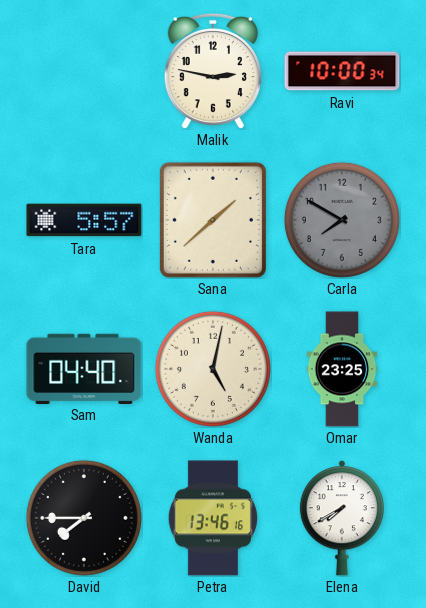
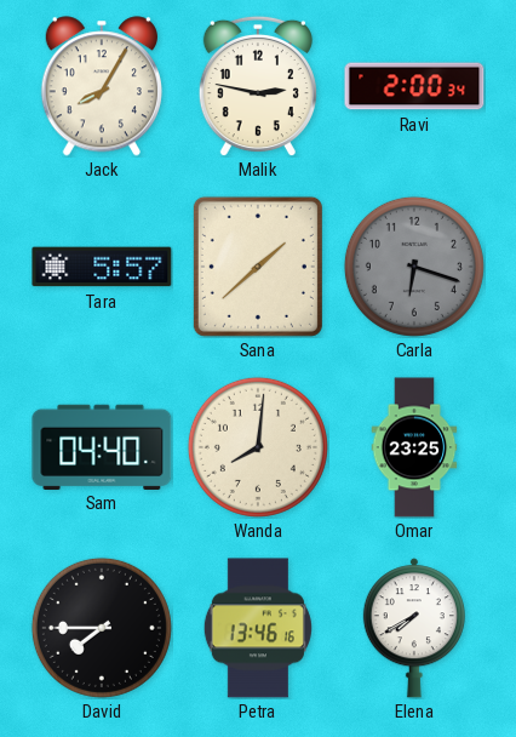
Jack: none -> 8:05 (102, 86)
Ravi: 10:00 -> 2:00 (414, 86)
Carla: 7:50 -> 6:18 (414, 267)
Wanda: 5:02 -> 8:01 (258, 447)
